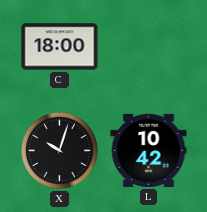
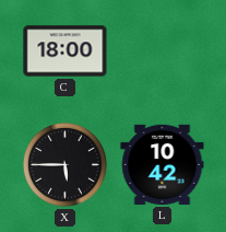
X: 10:03 -> 5:45 (64, 164)
